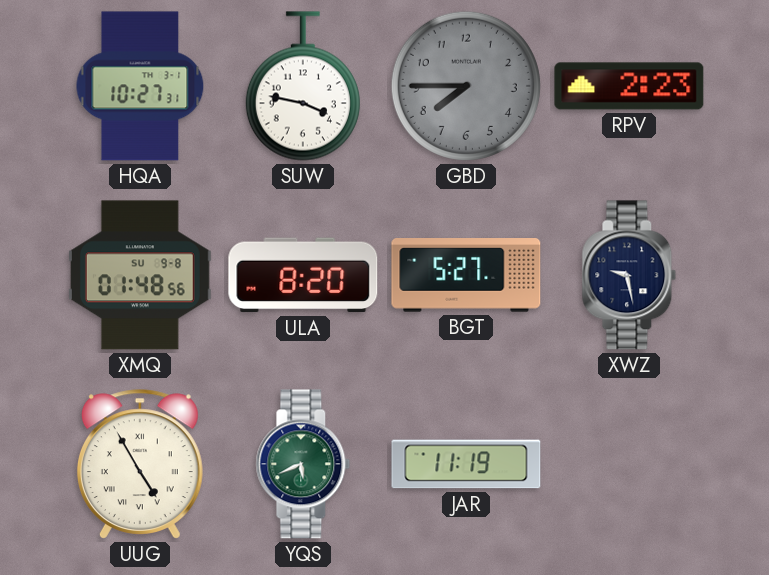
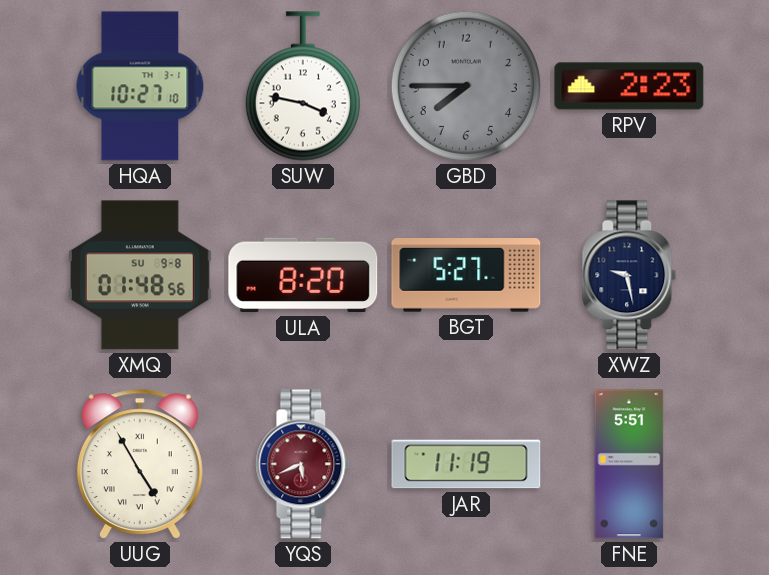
HQA: 10:27:31 -> 10:27:10 (140, 86)
YQS dial: green -> burgundy (303, 464)
FNE: none -> 5:51 (629, 464)
